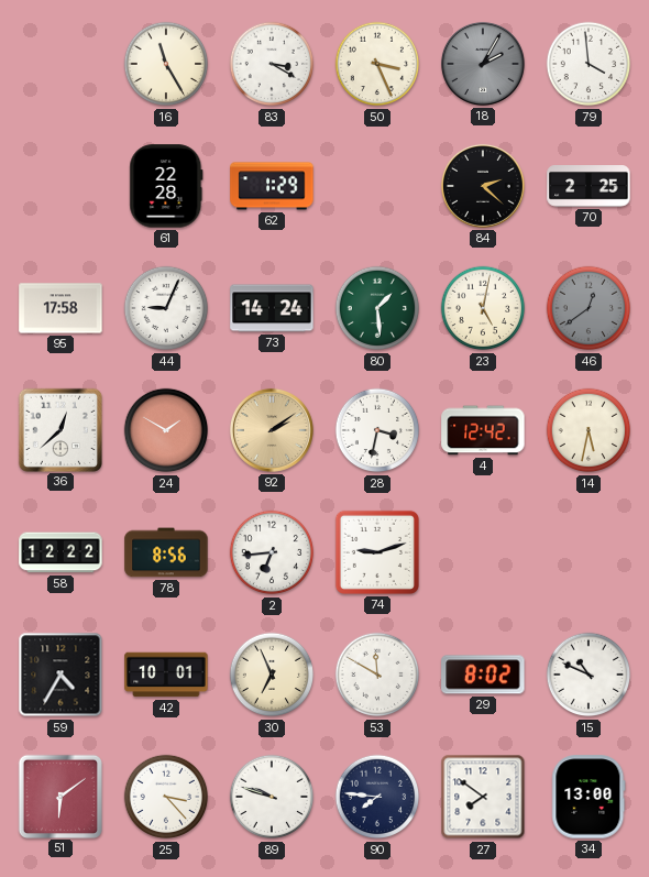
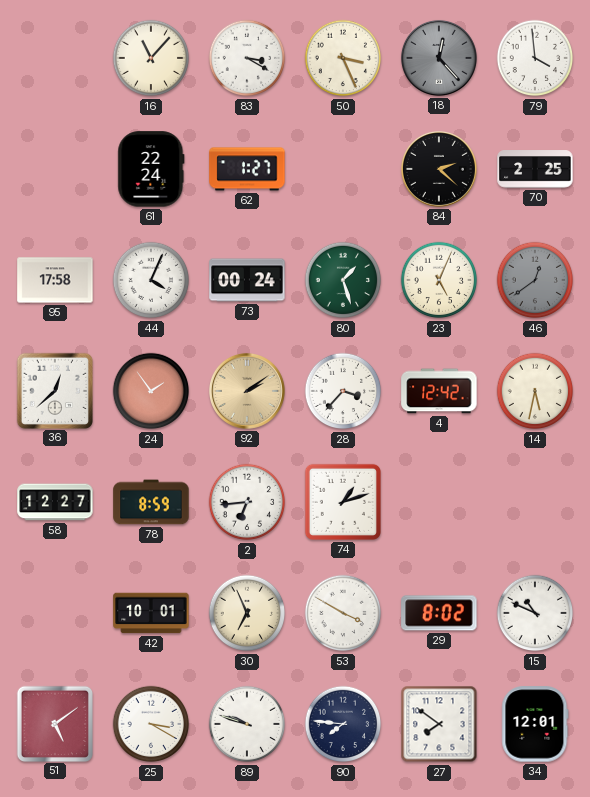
16: 11:25 -> 11:07 (151, 58)
18: 2:05 -> 12:23 (439, 58)
61: 22:28 -> 22:24 (151, 169)
62: 1:29 -> 1:27 (247, 169)
44: 9:04 -> 4:04 (151, 280)
73: 14:24 -> 00:24 (247, 280)
80: 1:29 -> 1:27 (343, 280)
23: 5:02 -> 5:04 (439, 280)
24: 1:50 -> 1:54 (151, 391)
28: 3:32 -> 3:37 (343, 391)
58: 12:22 -> 12:27 (55, 502)
78: 8:56 -> 8:59 (151, 502)
74: 9:12 -> 1:12 (343, 502)
59: 4:35 -> none (61, 675)
53: 11:50 -> 3:50 (343, 613)
51: 6:09 -> 5:09 (54, 723)
25: 3:23 -> 3:20 (151, 724)
34: 13:00 -> 12:01 (535, 724)
